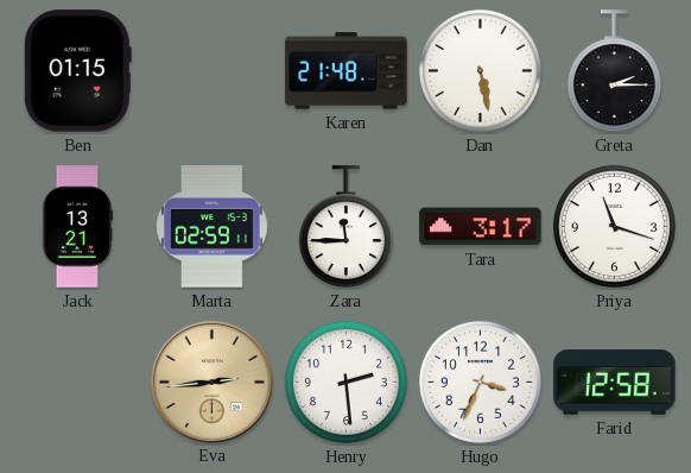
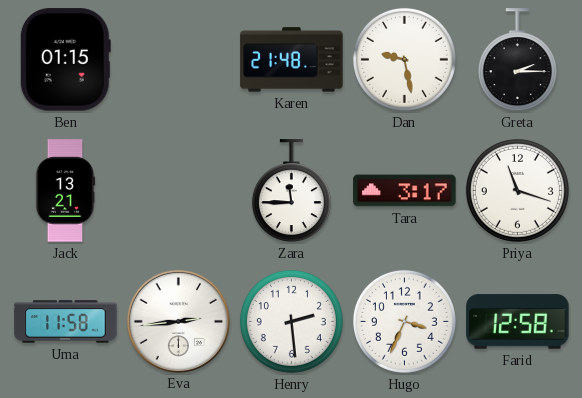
Dan: 5:28 -> 9:28 (404, 59)
Marta: 02:59 -> none (211, 227)
Uma: none -> 11:58 (66, 322)
Eva dial: champagne -> white (178, 321)
